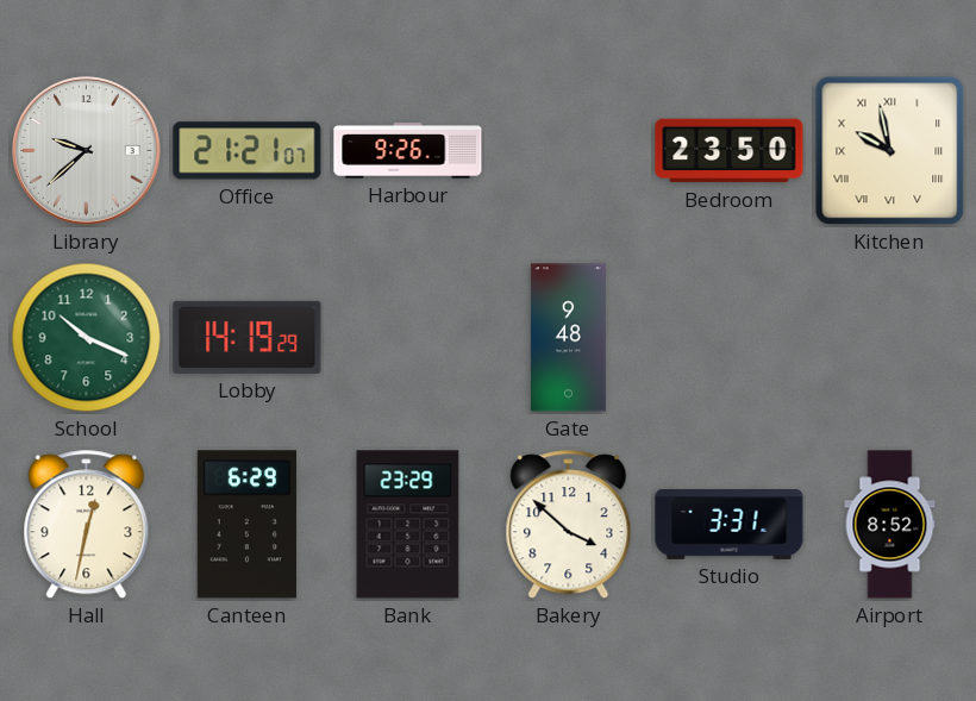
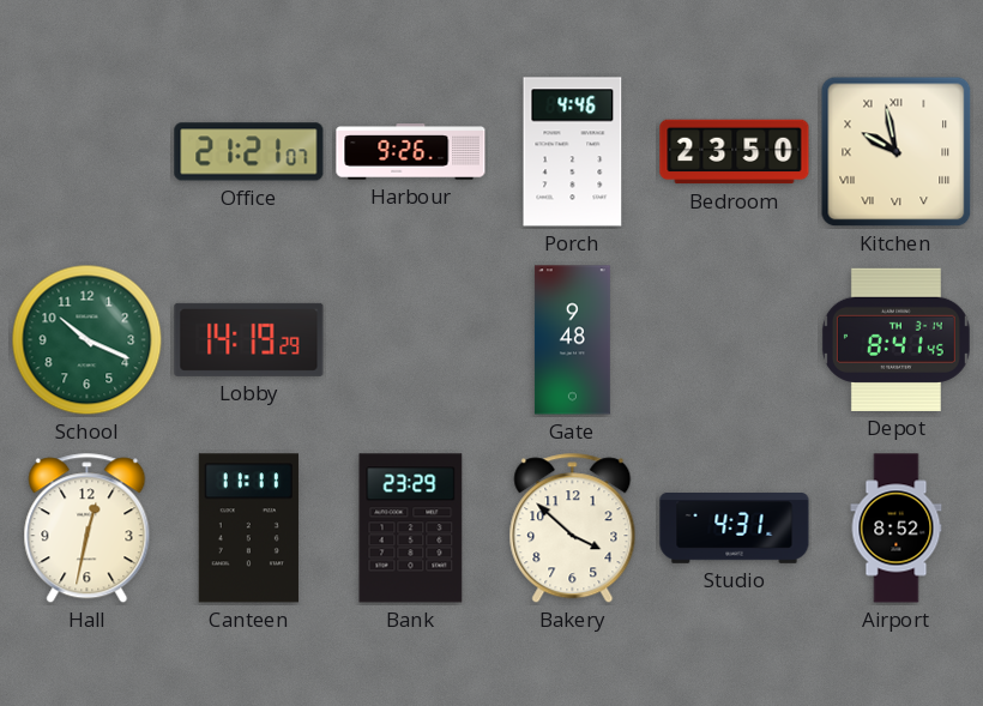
Library: 9:38 -> none (87, 151)
Porch: none -> 4:46 (573, 152)
Depot: none -> 8:41 (895, 339)
Canteen: 6:29 -> 11:11 (248, 529)
Studio: 3:31 -> 4:31 (735, 529)
